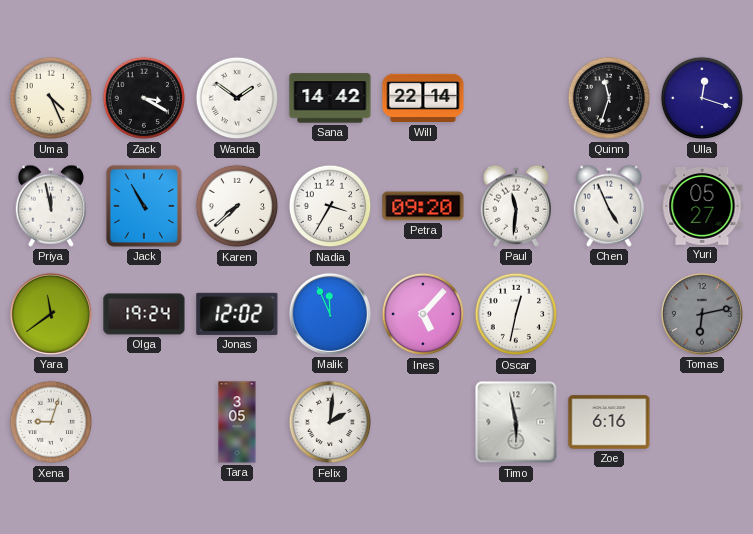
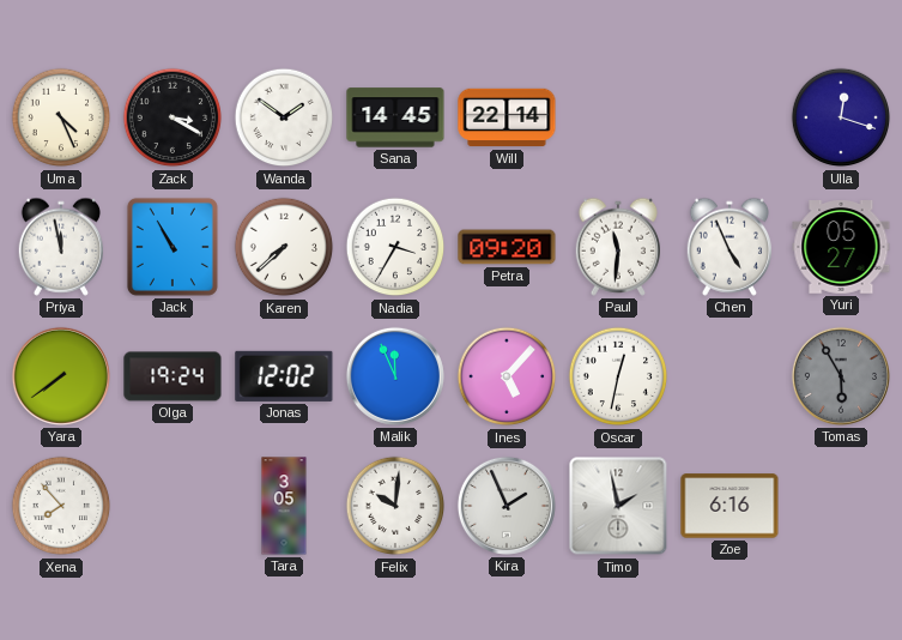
Sana: 14:42 -> 14:45 (395, 117)
Quinn: 11:33 -> none (609, 98)
Yara: 11:39 -> 7:39 (61, 376)
Tomas: 6:13 -> 5:55 (841, 376)
Xena: 9:03 -> 7:53 (61, 506)
Felix: 2:01 -> 10:01 (395, 506)
Kira: none -> 1:56 (507, 506)
Timo: 5:58 -> 1:58 (618, 506)
